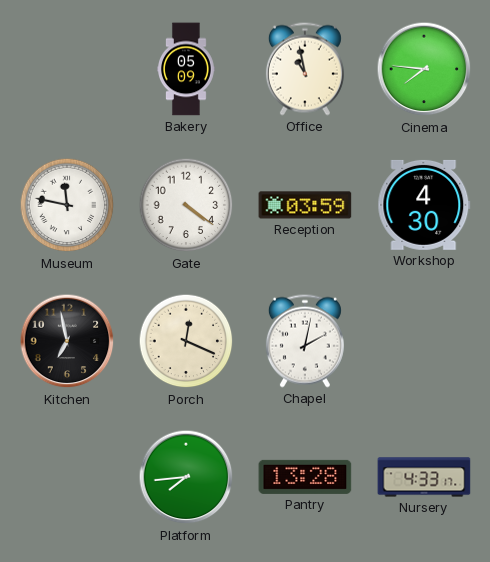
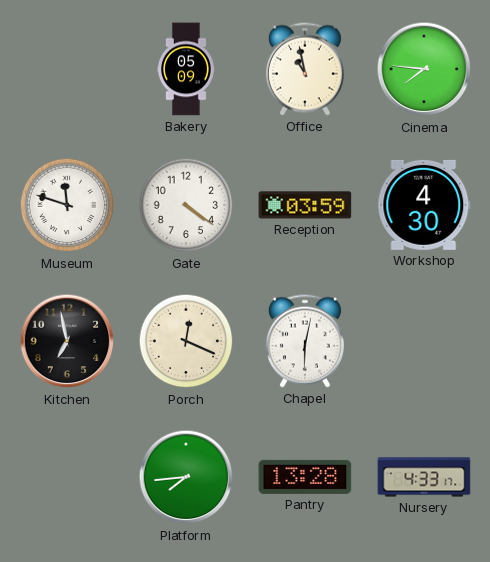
Museum: 11:47 -> 11:48 (67, 205)
Chapel: 2:02 -> 6:02 (305, 341)
